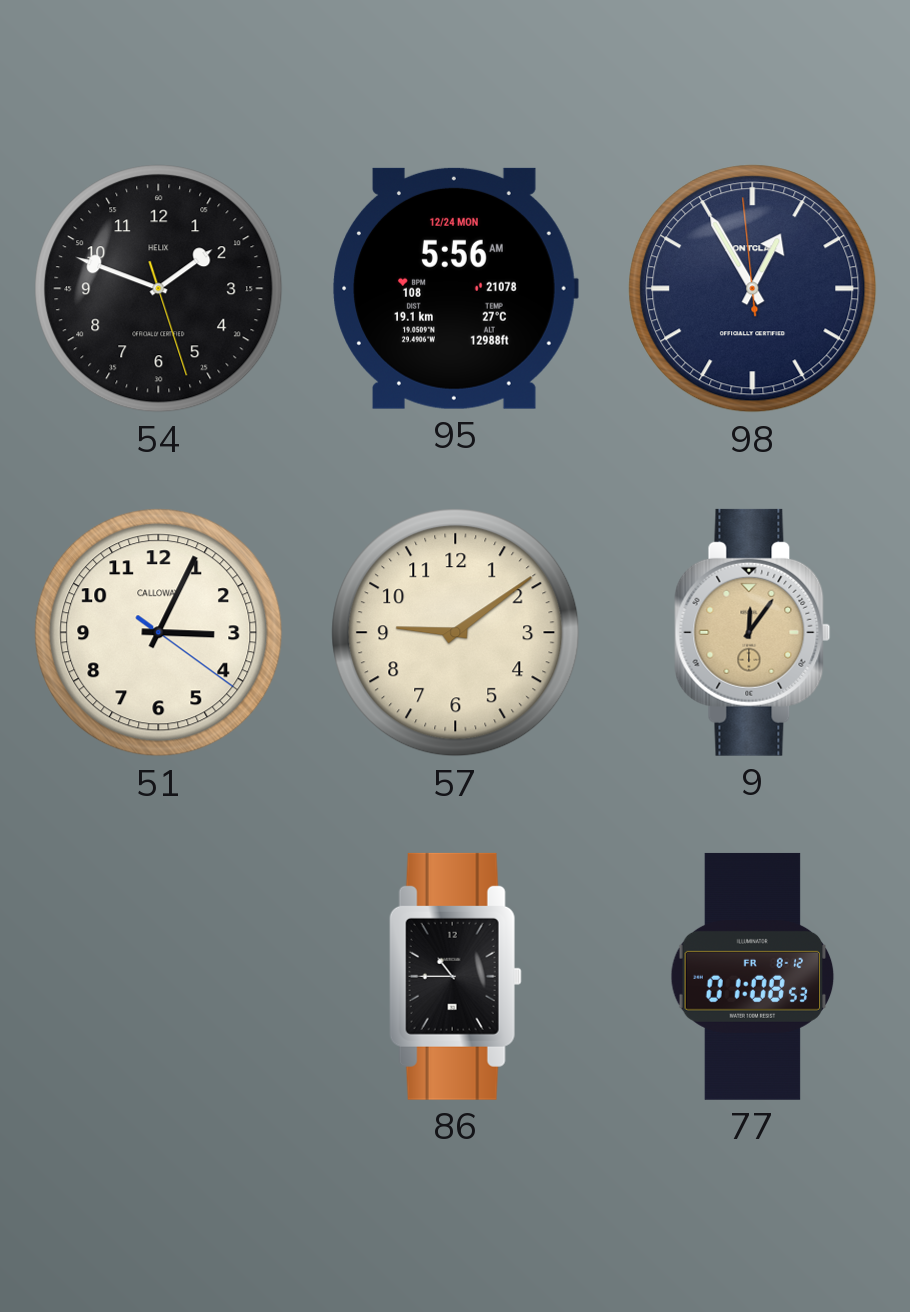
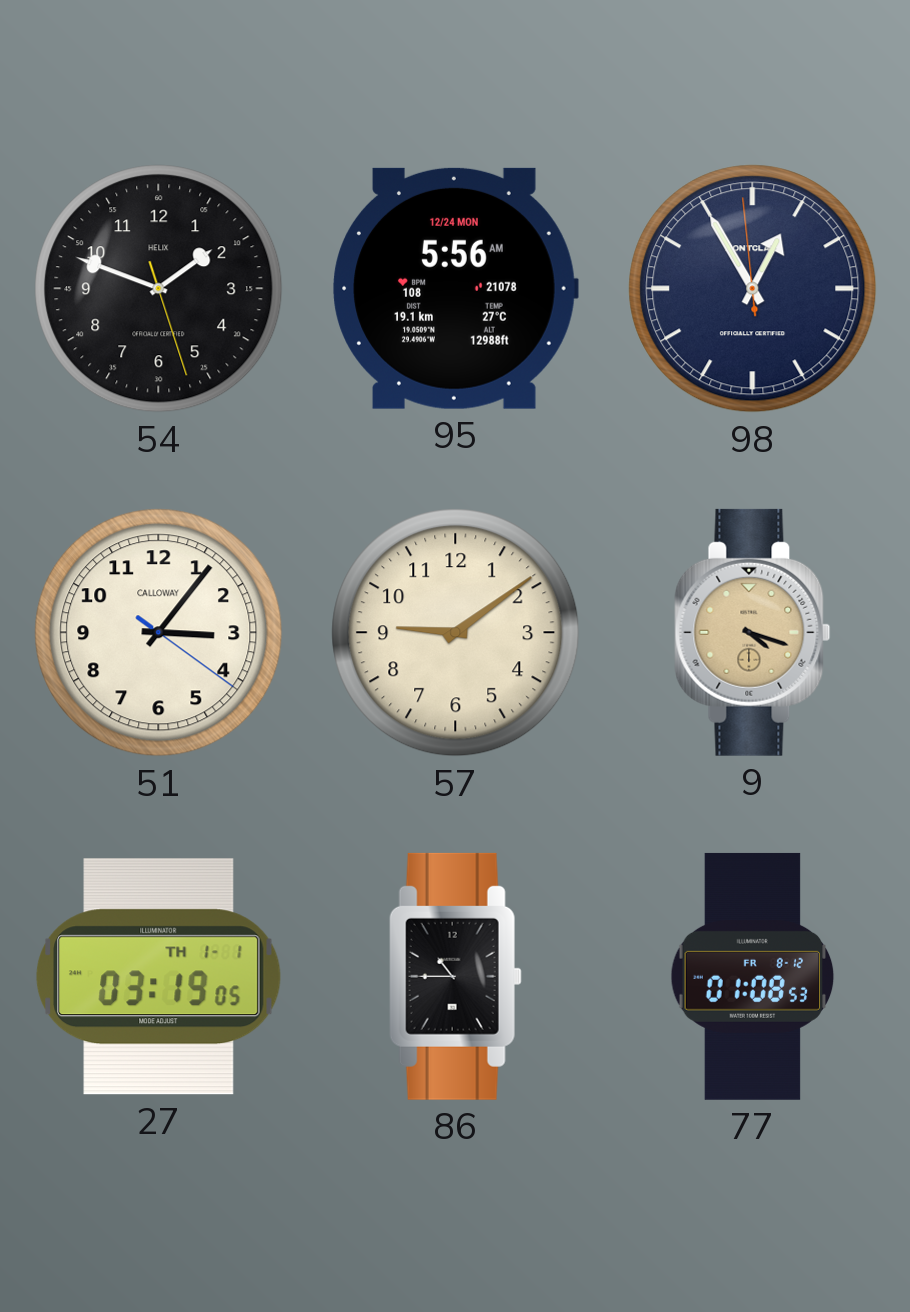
51: 3:04 -> 3:06 (159, 633)
9: 12:06 -> 4:18 (753, 632)
27: none -> 03:19 (158, 977)
